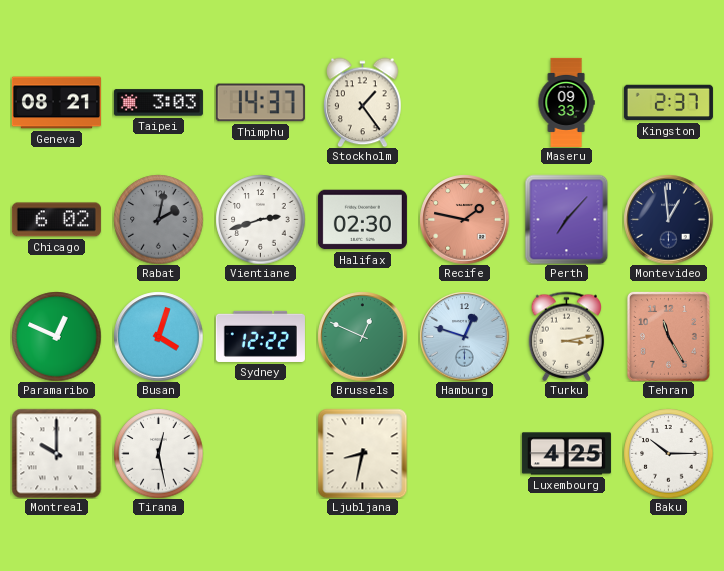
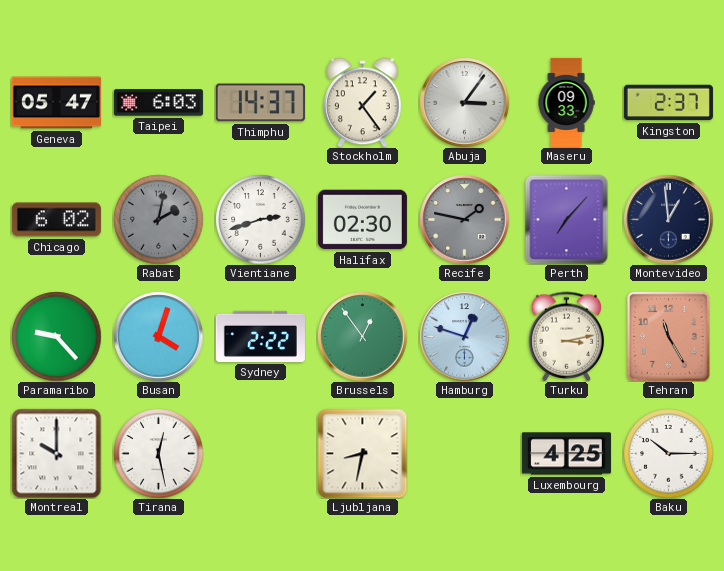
Geneva: 08:21 -> 05:47 (56, 103)
Taipei: 3:03 -> 6:03 (158, 103)
Abuja: none -> 3:06 (464, 102)
Recife dial: salmon -> grey (464, 219)
Paramaribo: 12:49 -> 9:23 (56, 336)
Sydney: 12:22 -> 2:22 (260, 336)
Brussels: 12:49 -> 12:54 (362, 336)
